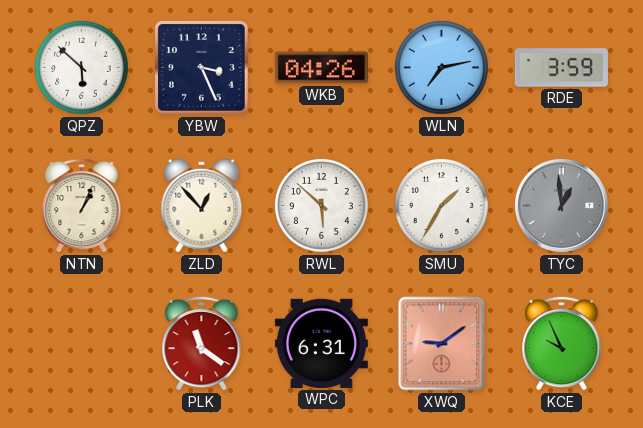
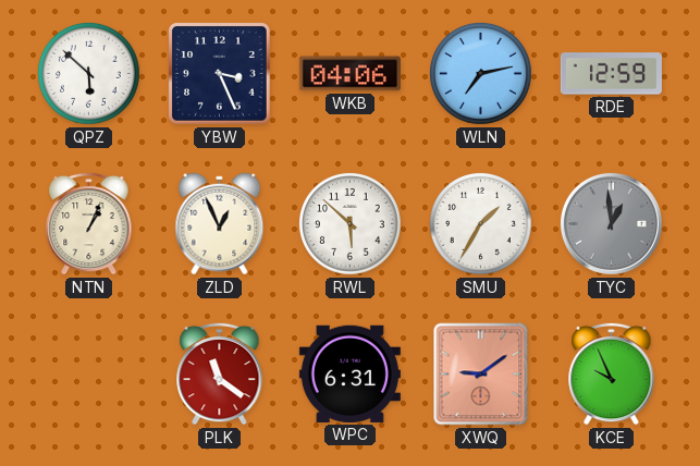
WKB: 04:26 -> 04:06 (349, 74)
RDE: 3:59 -> 12:59 (611, 74)
ZLD: 12:53 -> 12:56 (220, 224)
